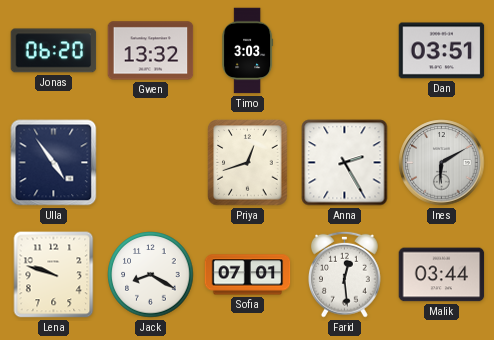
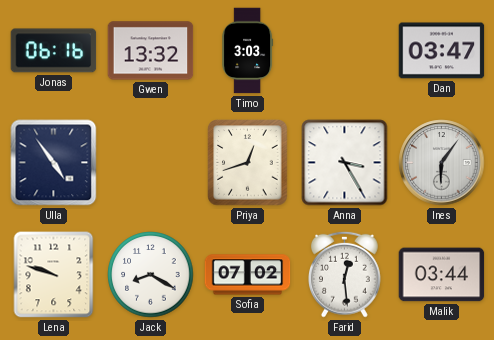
Jonas: 06:20 -> 06:16 (54, 51)
Dan: 03:51 -> 03:47 (442, 51)
Anna: 2:25 -> 3:25 (345, 163)
Ines: 6:10 -> 6:06 (442, 163)
Sofia: 07:01 -> 07:02 (248, 275)
